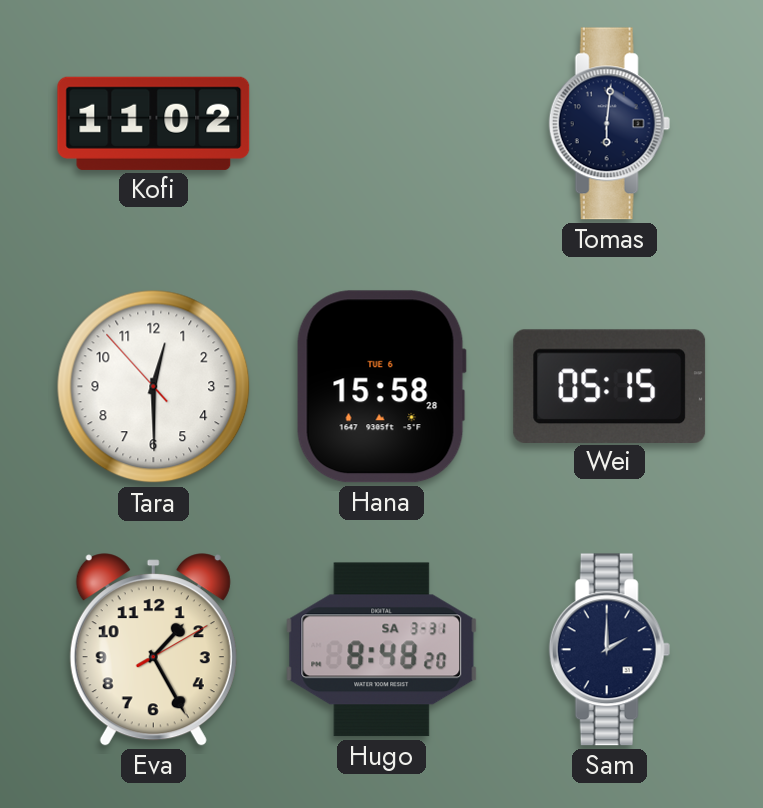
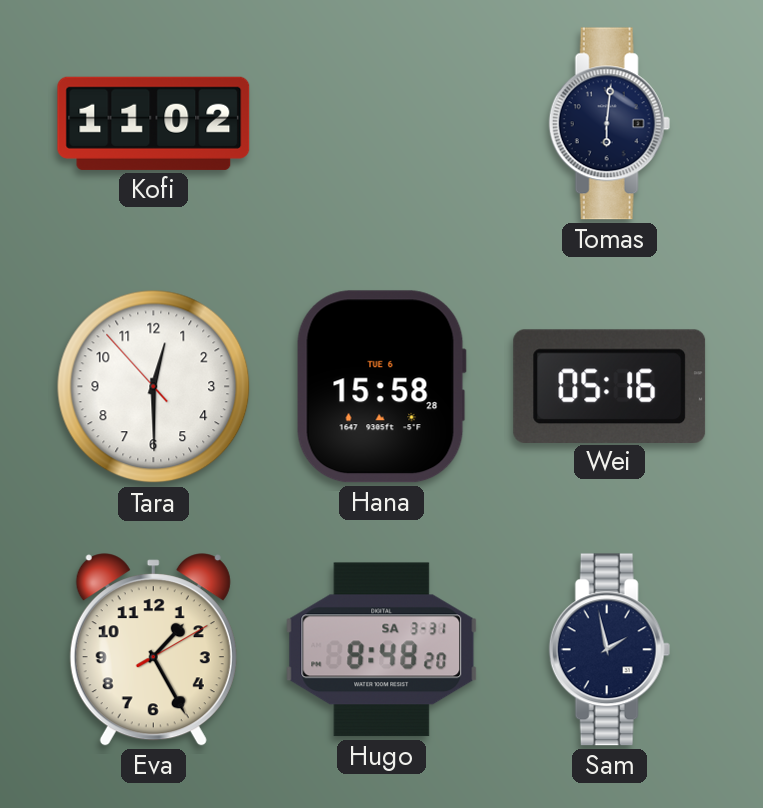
Wei: 05:15 -> 05:16 (610, 386)
Sam: 2:00 -> 1:58 (609, 650)
